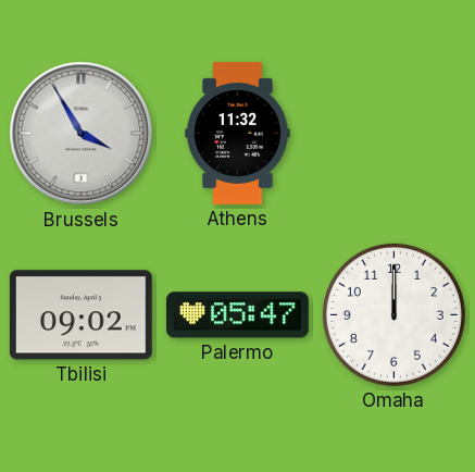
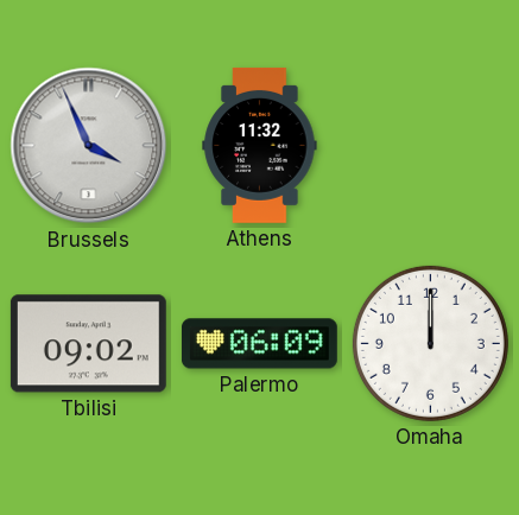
Brussels: 3:55 -> 3:56 (89, 146)
Palermo: 05:47 -> 06:09 (259, 344)
